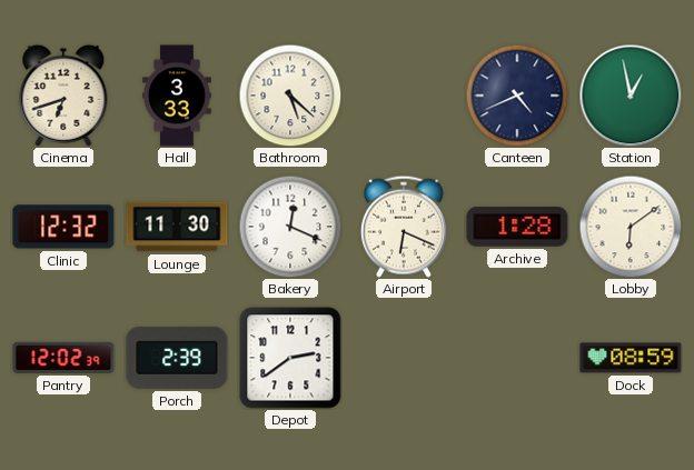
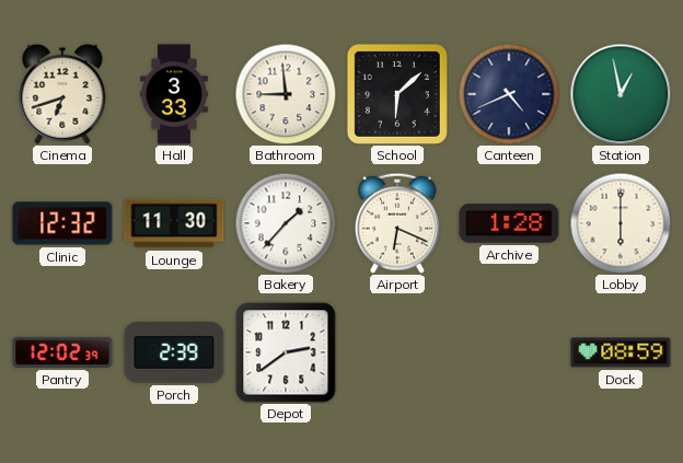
Bathroom: 5:22 -> 8:59 (286, 94)
School: none -> 6:08 (397, 94)
Bakery: 12:19 -> 1:37 (286, 223)
Lobby: 6:09 -> 6:00 (621, 223)
